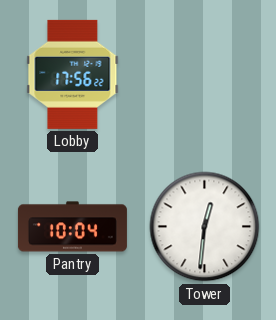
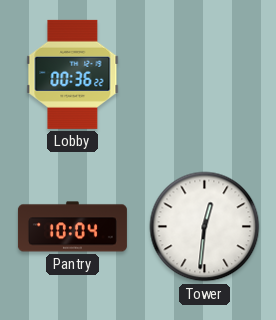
Lobby: 17:56 -> 00:36 (73, 74)
